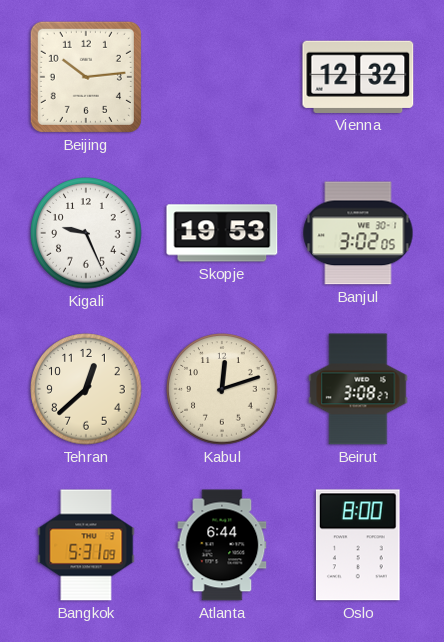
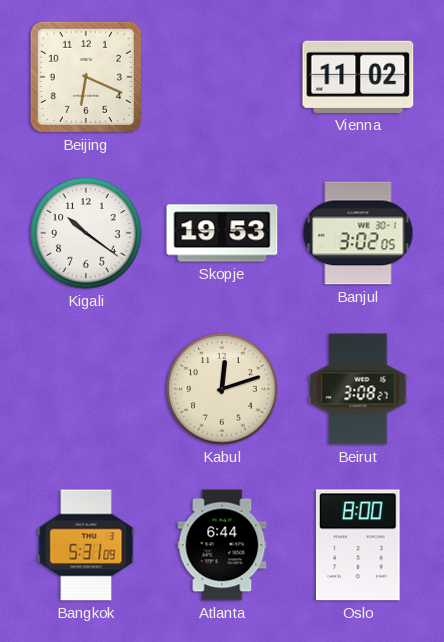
Beijing: 10:14 -> 6:19 (86, 77)
Vienna: 12:32 -> 11:02 (358, 77)
Kigali: 9:26 -> 10:21 (86, 233)
Tehran: 12:38 -> none (86, 389)
